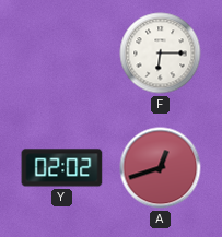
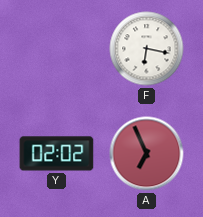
F: 6:15 -> 6:17 (147, 49)
A: 12:42 -> 6:56 (147, 154)
